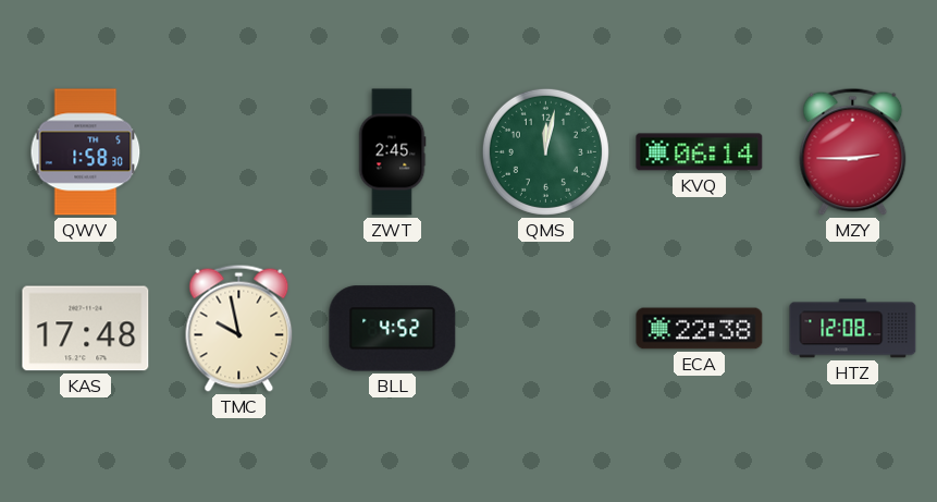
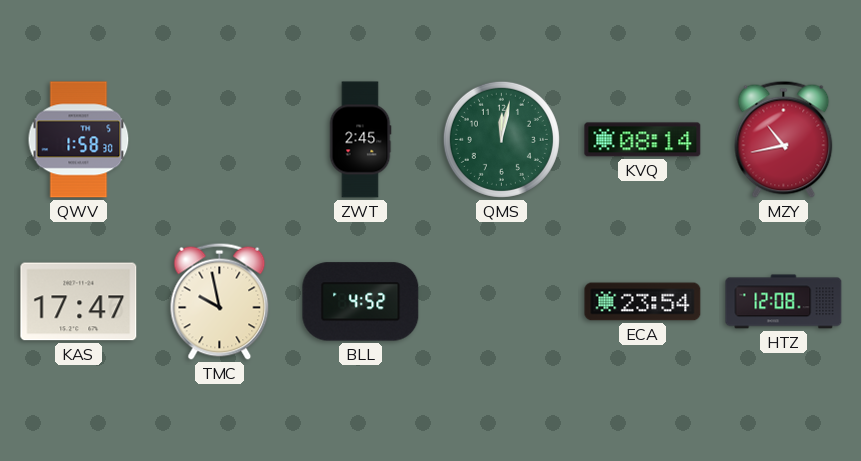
KVQ: 06:14 -> 08:14 (643, 140)
MZY: 2:45 -> 10:43 (784, 139)
KAS: 17:48 -> 17:47 (79, 302)
ECA: 22:38 -> 23:54 (643, 302)
